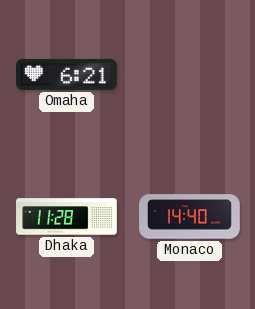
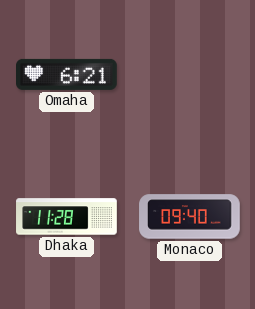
Monaco: 14:40 -> 09:40 (190, 217)
